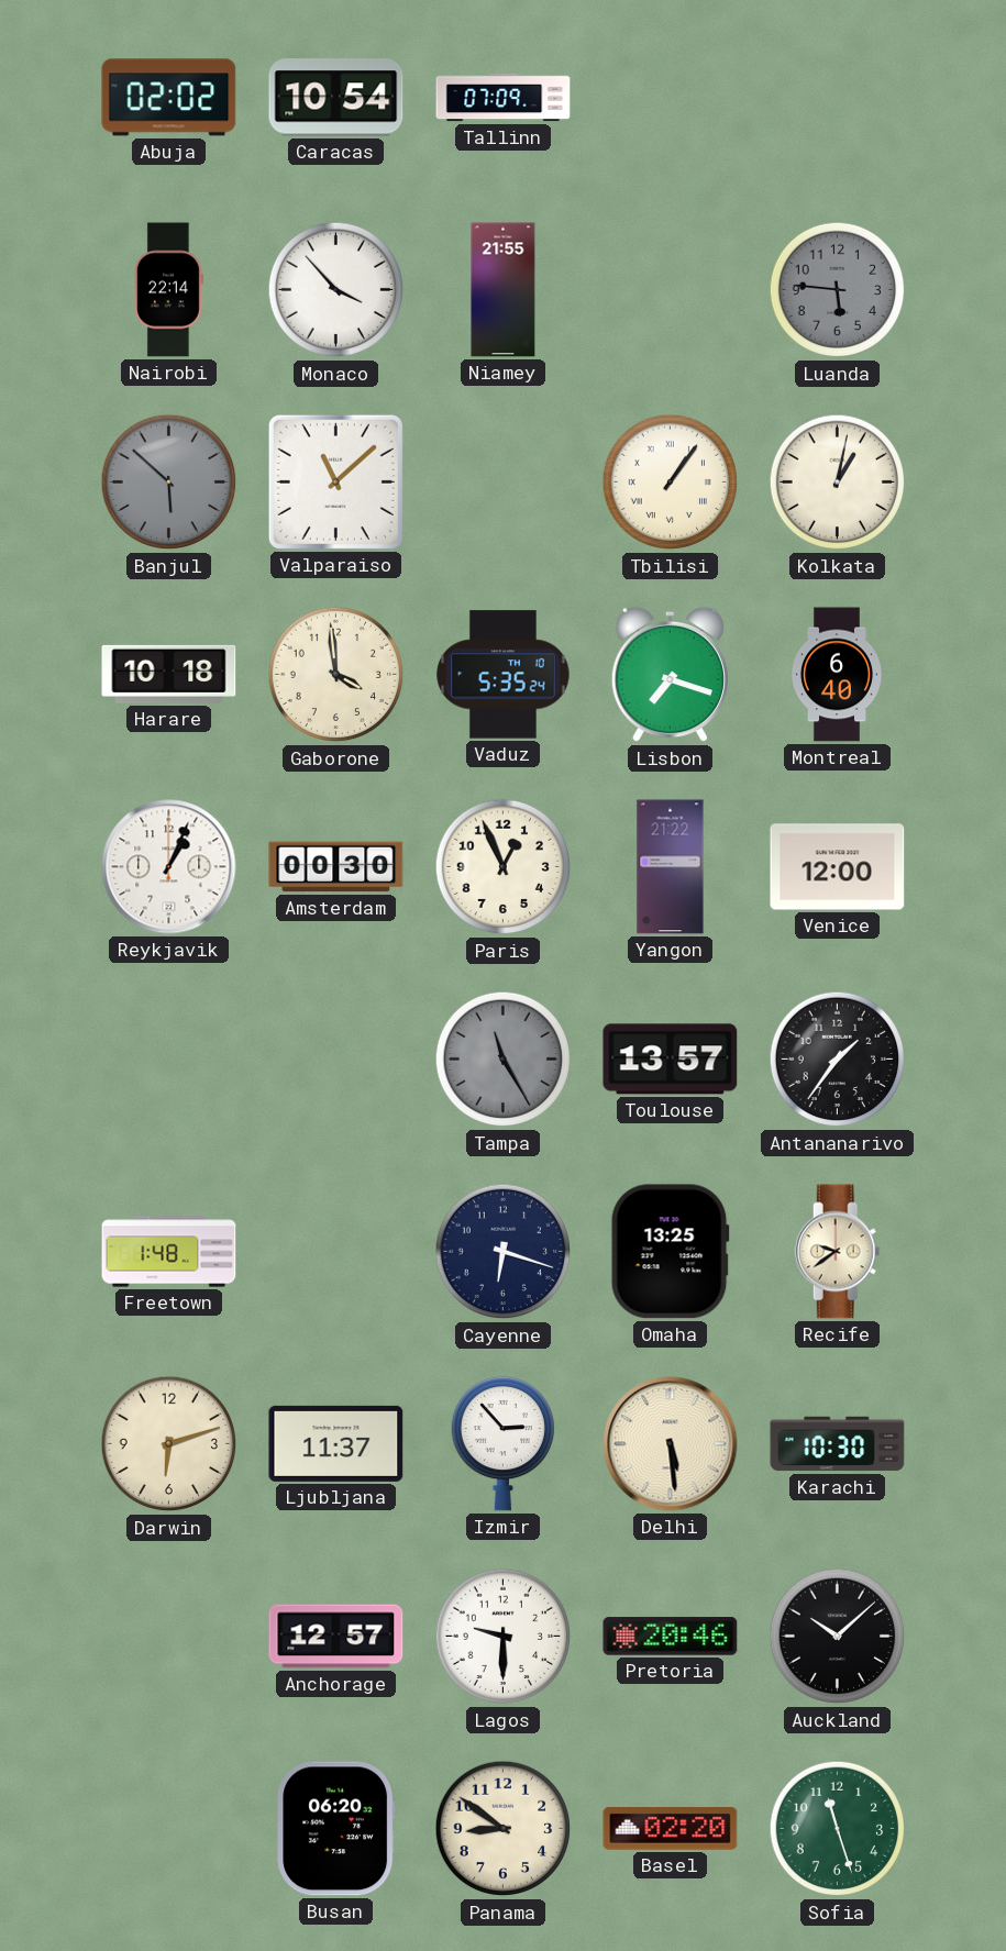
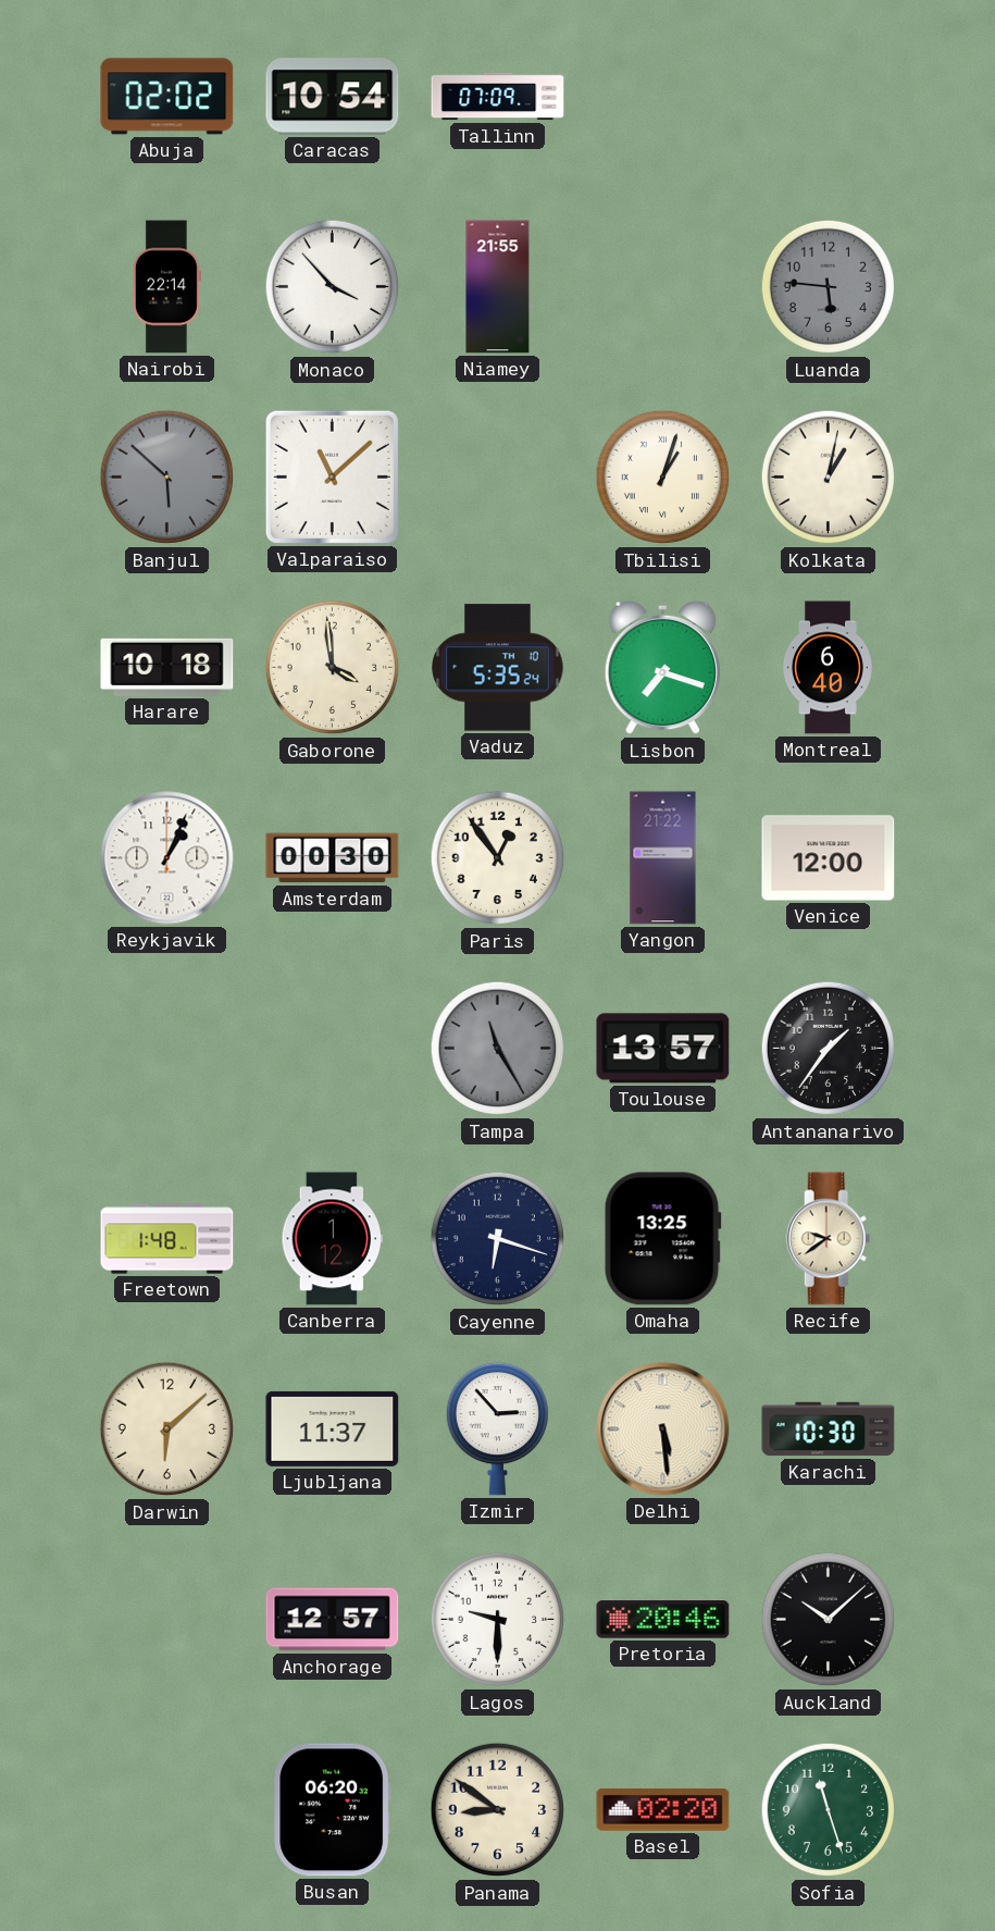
Tbilisi: 1:06 -> 1:03 (663, 478)
Paris: 12:56 -> 12:54 (498, 858)
Canberra: none -> 1:12 (332, 1239)
Darwin: 6:12 -> 6:08 (167, 1429)
